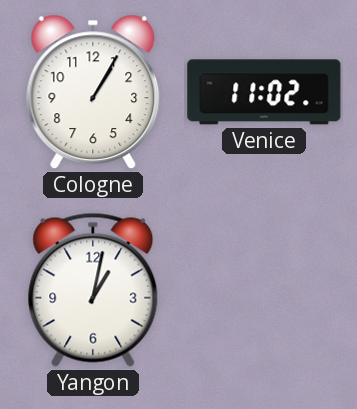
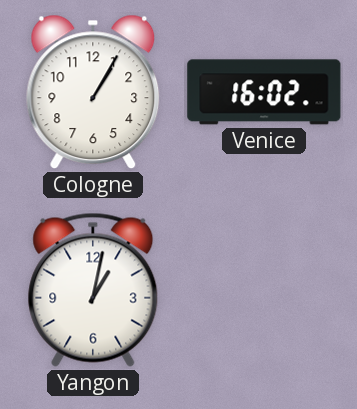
Venice: 11:02 -> 16:02 (264, 92)
